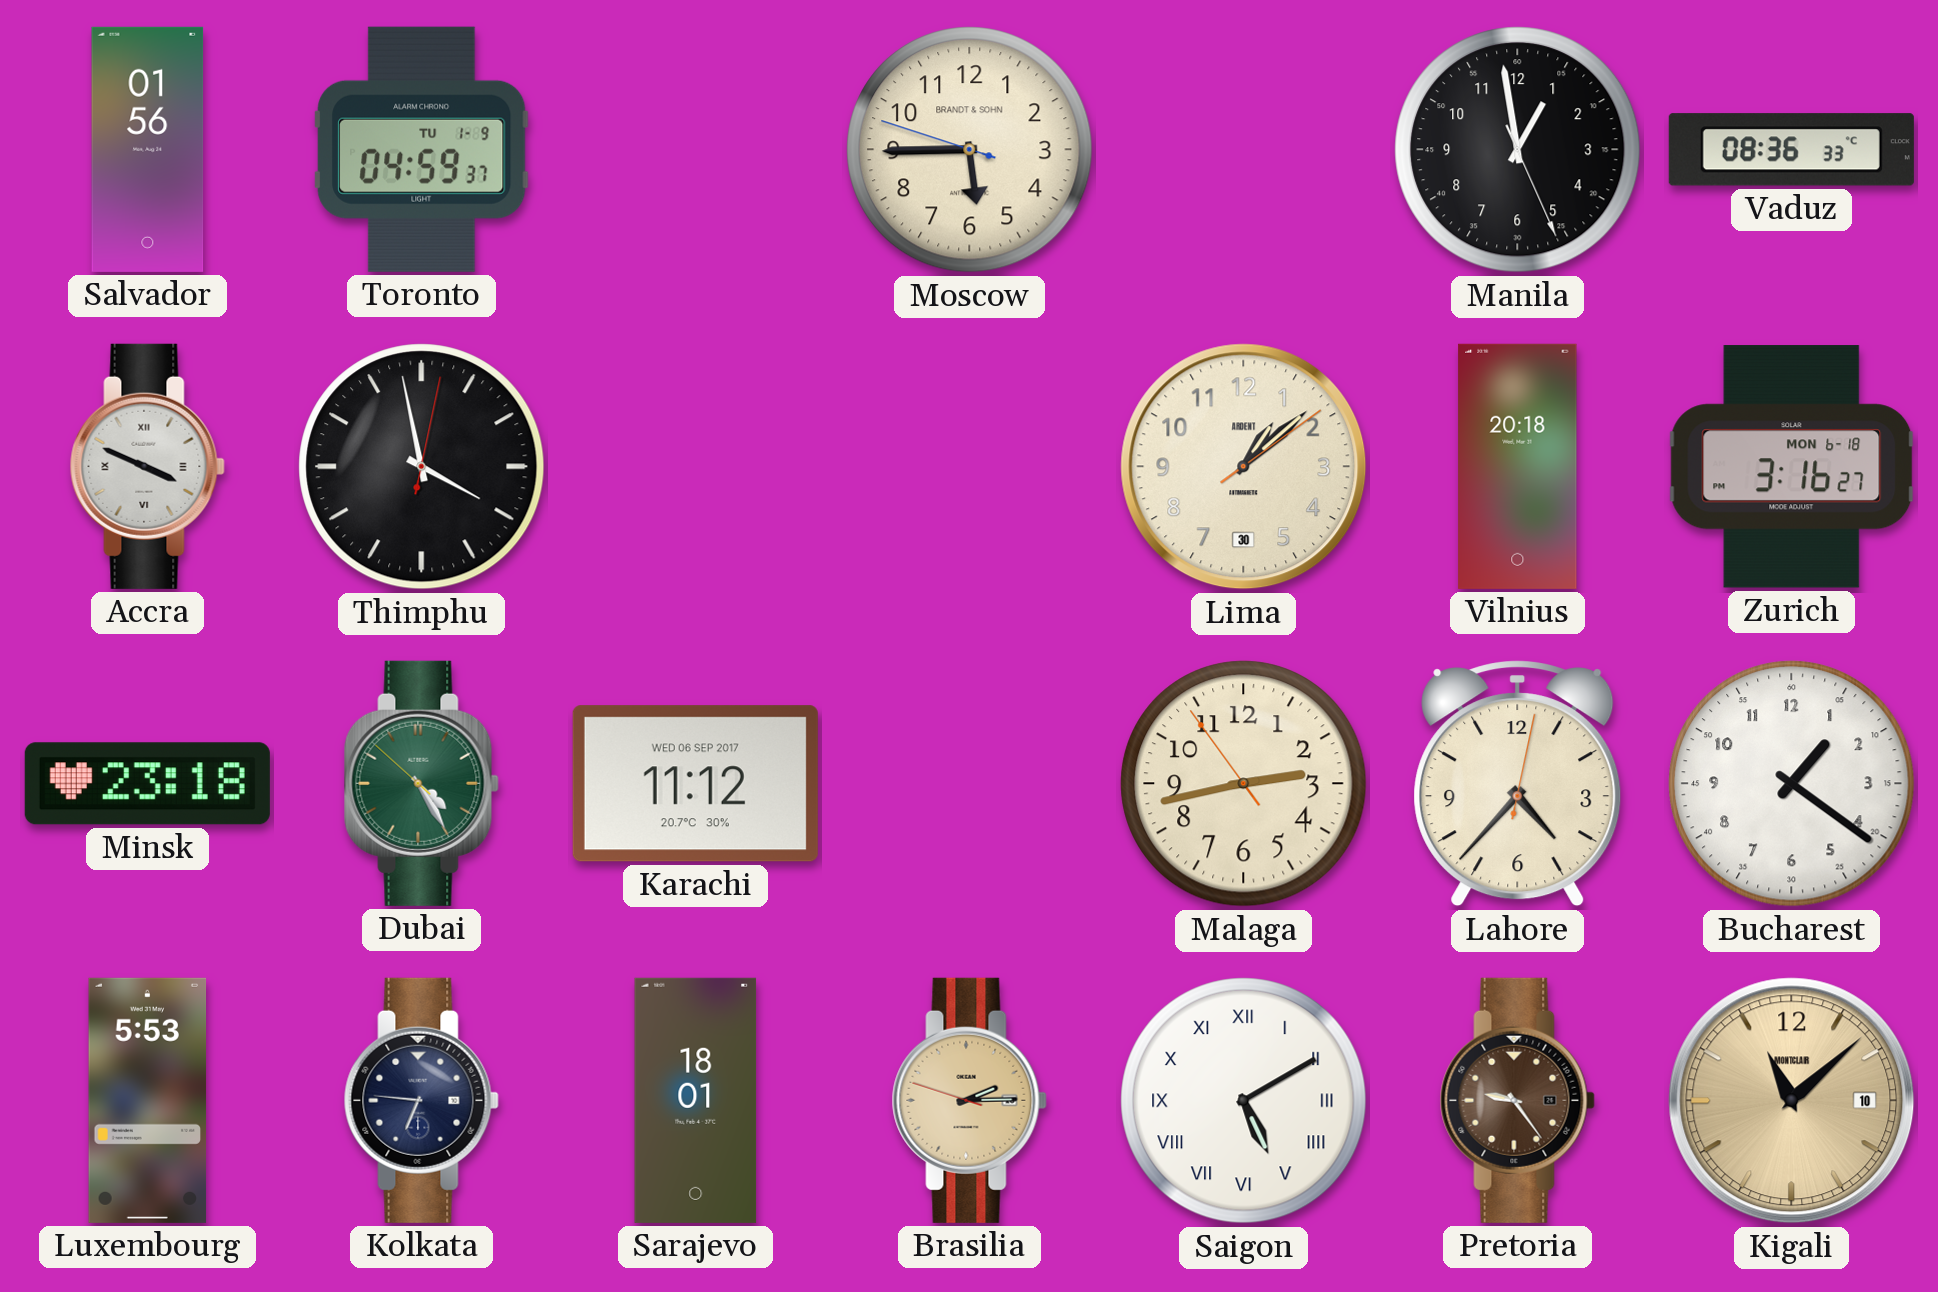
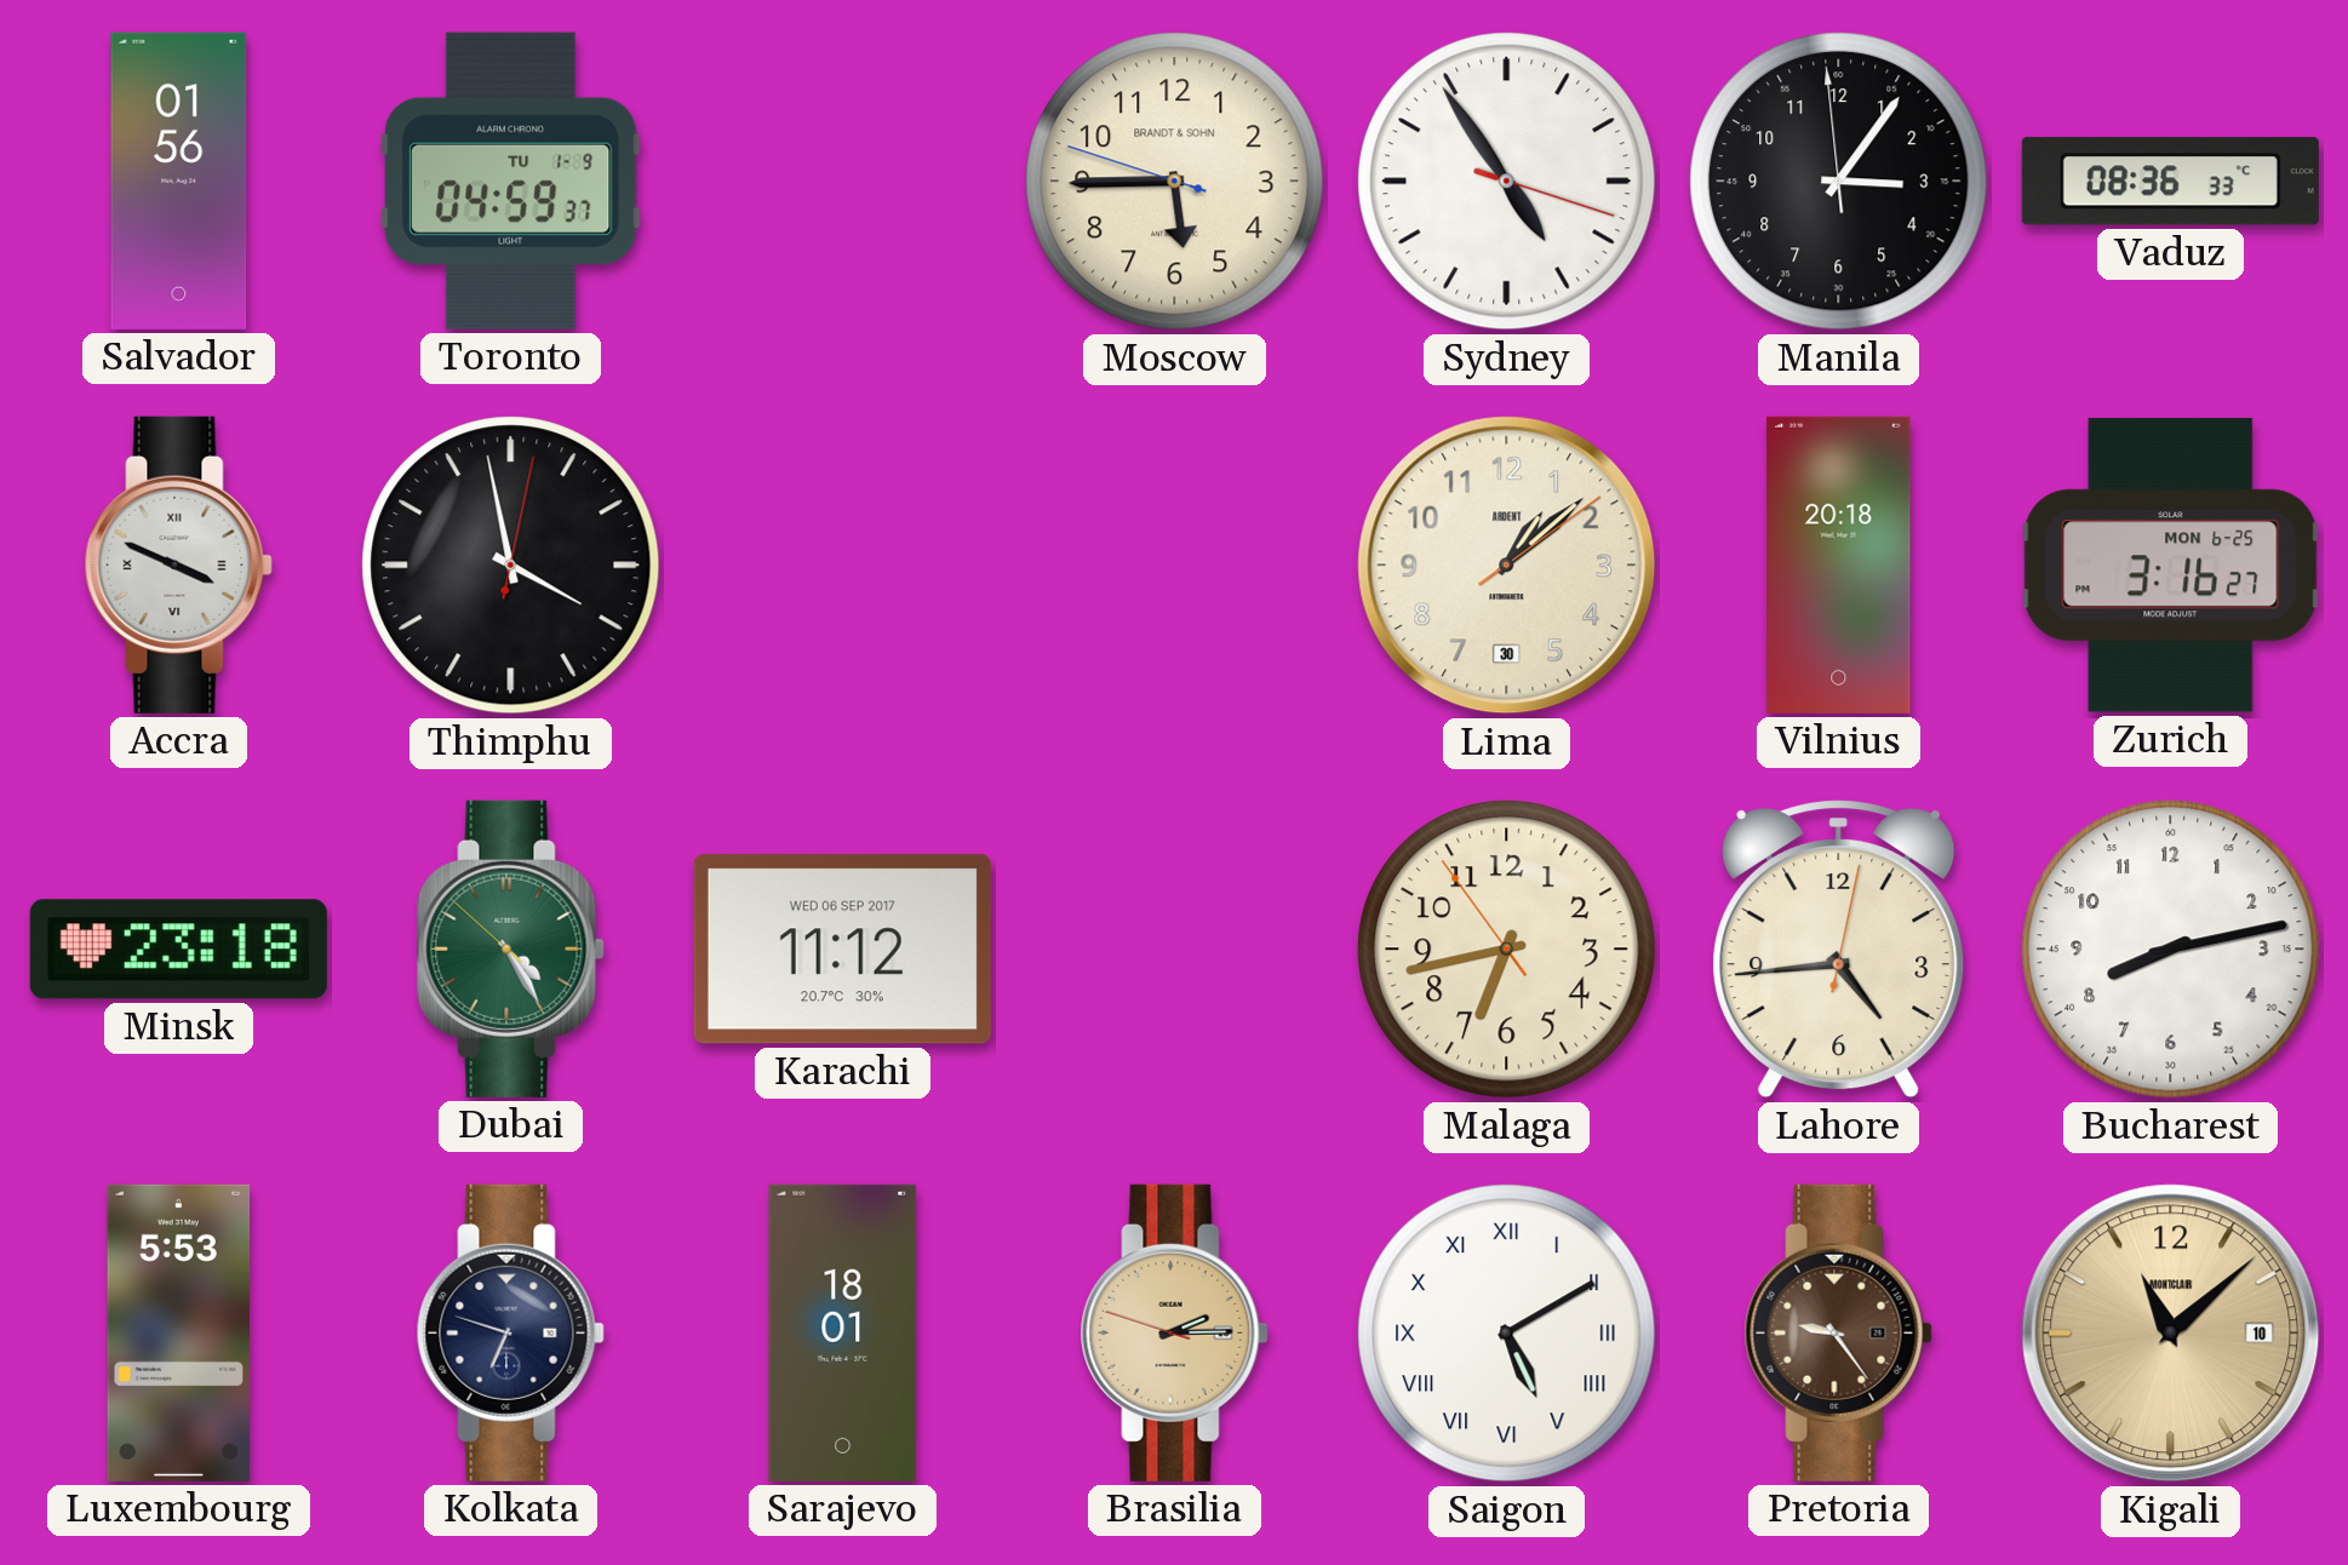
Sydney: none -> 4:54 (1507, 182)
Manila: 12:58 -> 3:05 (1839, 182)
Zurich date: MON 6-18 -> MON 6-25 (2171, 566)
Malaga: 2:42 -> 6:42 (1507, 950)
Lahore: 4:37 -> 4:44 (1839, 950)
Bucharest: 1:21 -> 8:13 (2171, 950)
Kolkata: 6:46 -> 6:48 (510, 1332)
